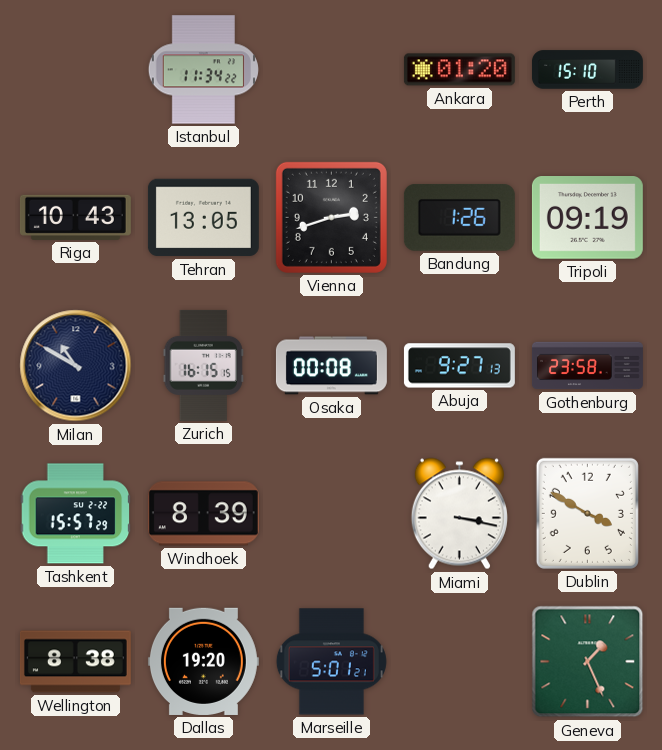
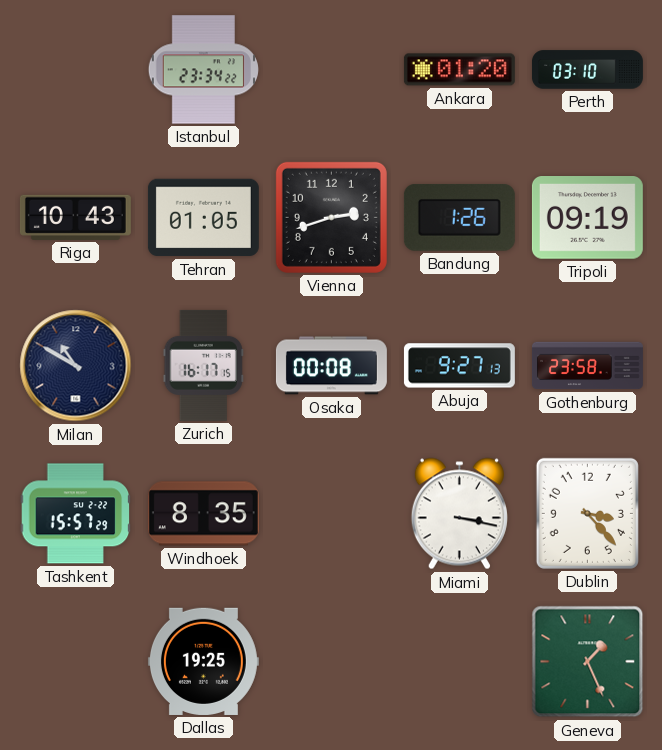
Istanbul: 11:34 -> 23:34 (203, 70)
Perth: 15:10 -> 03:10 (587, 70)
Tehran: 13:05 -> 01:05 (203, 218)
Zurich: 16:15 -> 16:17 (203, 365)
Windhoek: 8:39 -> 8:35 (203, 514)
Dublin: 3:50 -> 3:23 (587, 513)
Wellington: 8:38 -> none (75, 662)
Dallas: 19:20 -> 19:25 (203, 661)
Marseille: 5:01 -> none (331, 662)
